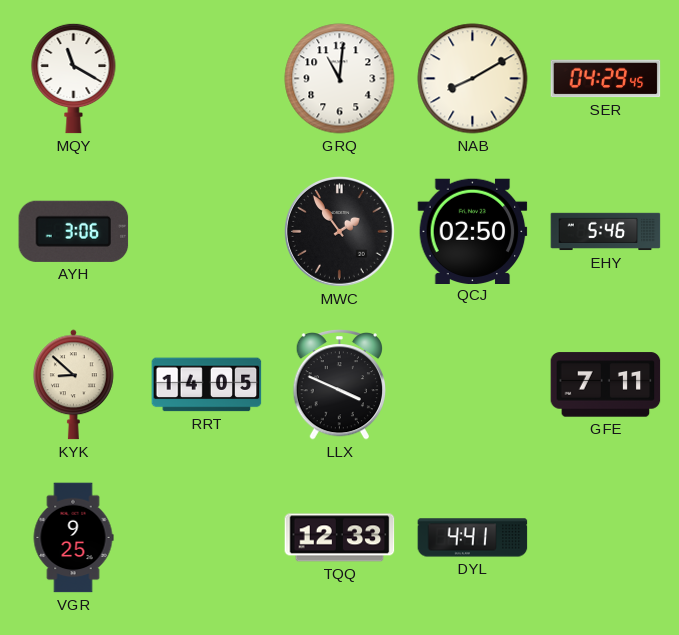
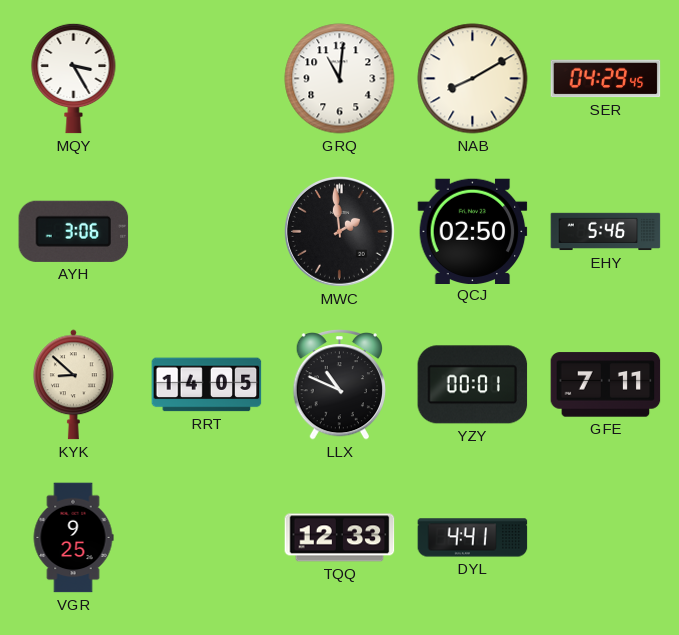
MQY: 11:20 -> 3:25 (74, 78)
MWC: 1:54 -> 1:59 (340, 232)
LLX: 3:49 -> 10:49 (339, 384)
YZY: none -> 00:01 (473, 385)
